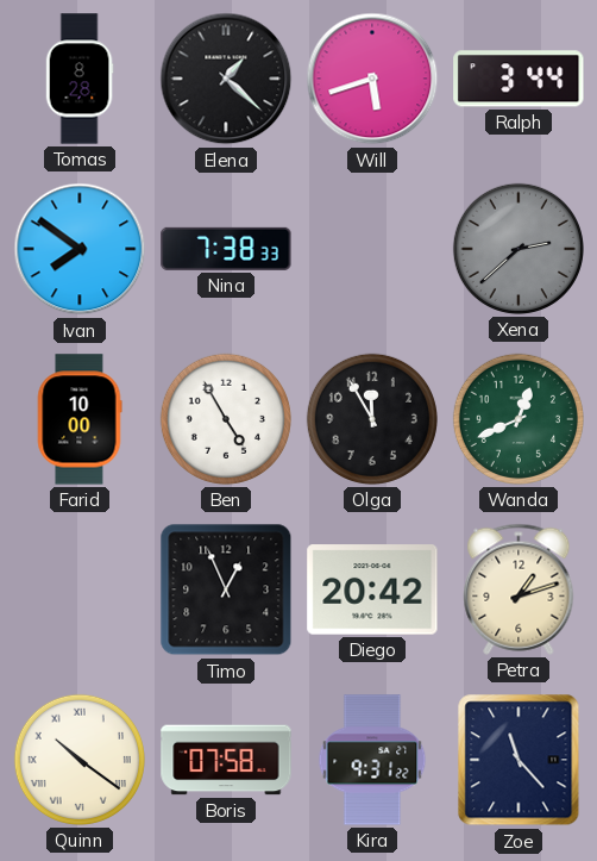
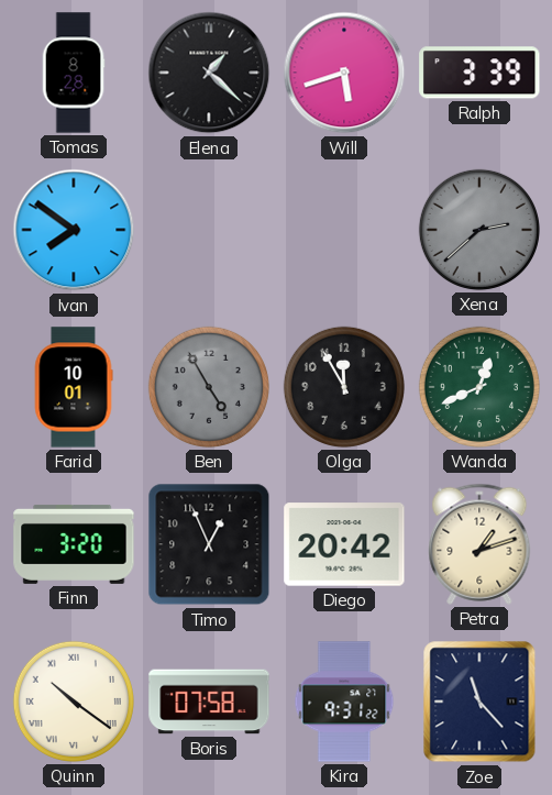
Ralph: 3:44 -> 3:39 (479, 73)
Nina: 7:38 -> none (226, 249)
Farid: 10:00 -> 10:01 (74, 387)
Ben dial: white -> grey (209, 387)
Finn: none -> 3:20 (74, 544)
